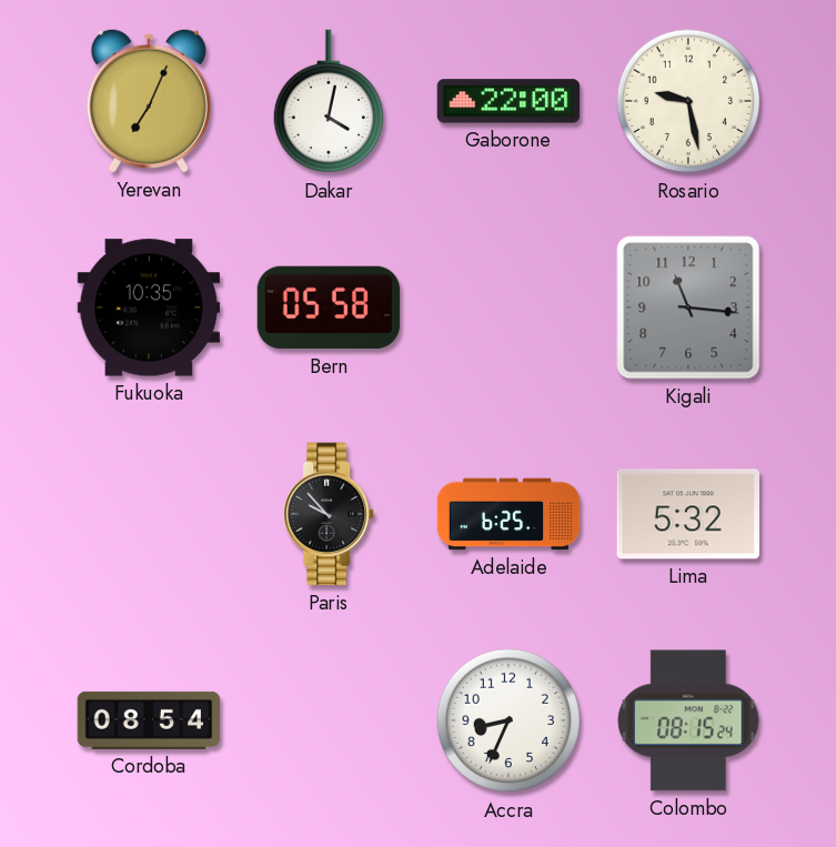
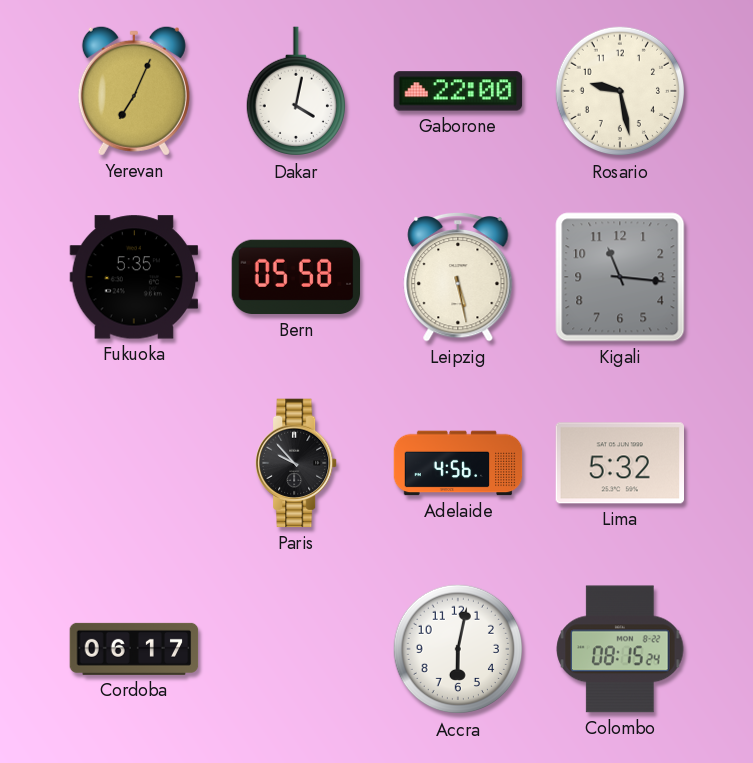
Fukuoka: 10:35 -> 5:35 (134, 277)
Leipzig: none -> 5:28 (458, 277)
Adelaide: 6:25 -> 4:56 (458, 463)
Cordoba: 08:54 -> 06:17 (134, 649)
Accra: 8:34 -> 6:02 (458, 649)
